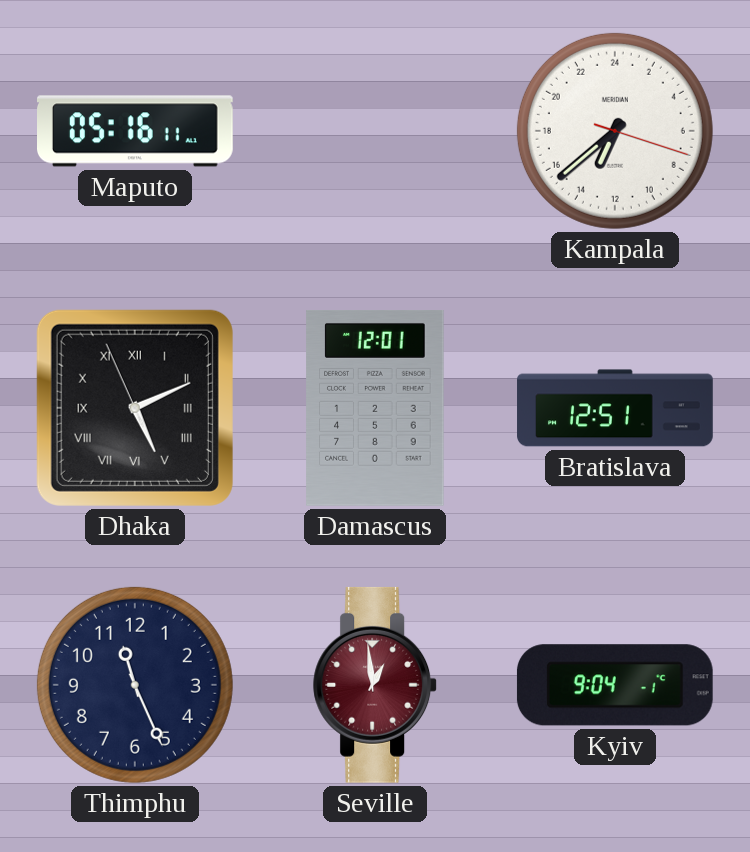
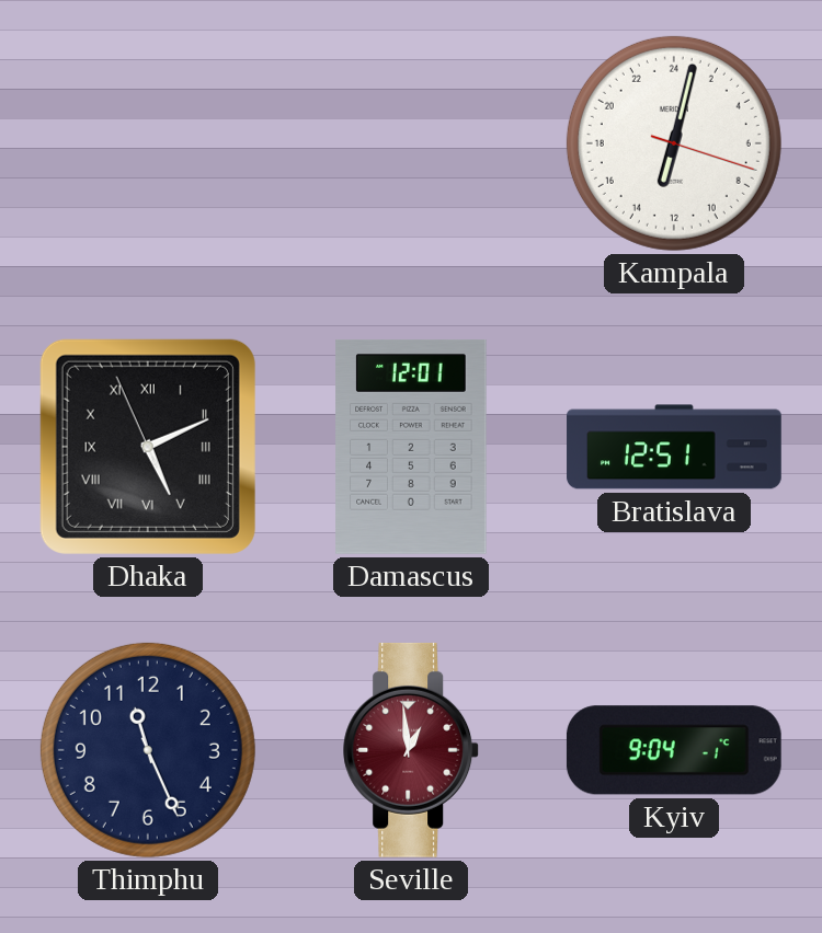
Maputo: 05:16 -> none (136, 131)
Kampala: 13:38 -> 13:02 (674, 143)
